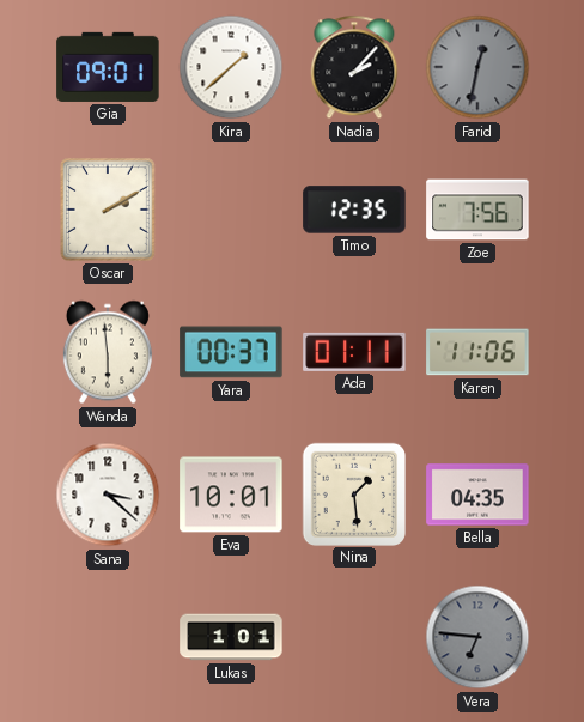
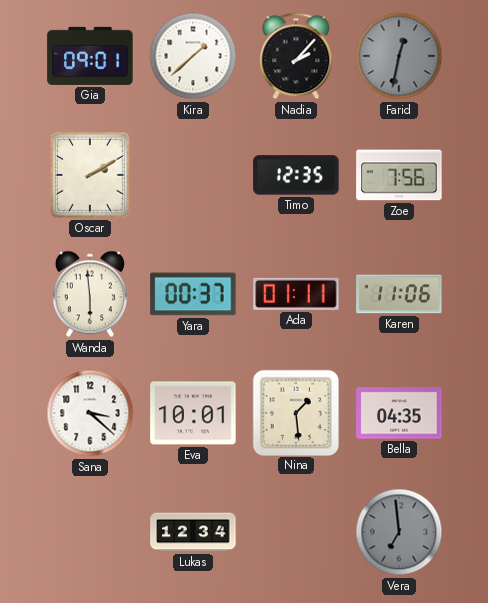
Lukas: 1:01 -> 12:34 (193, 532)
Vera: 6:46 -> 6:59 (399, 532)
